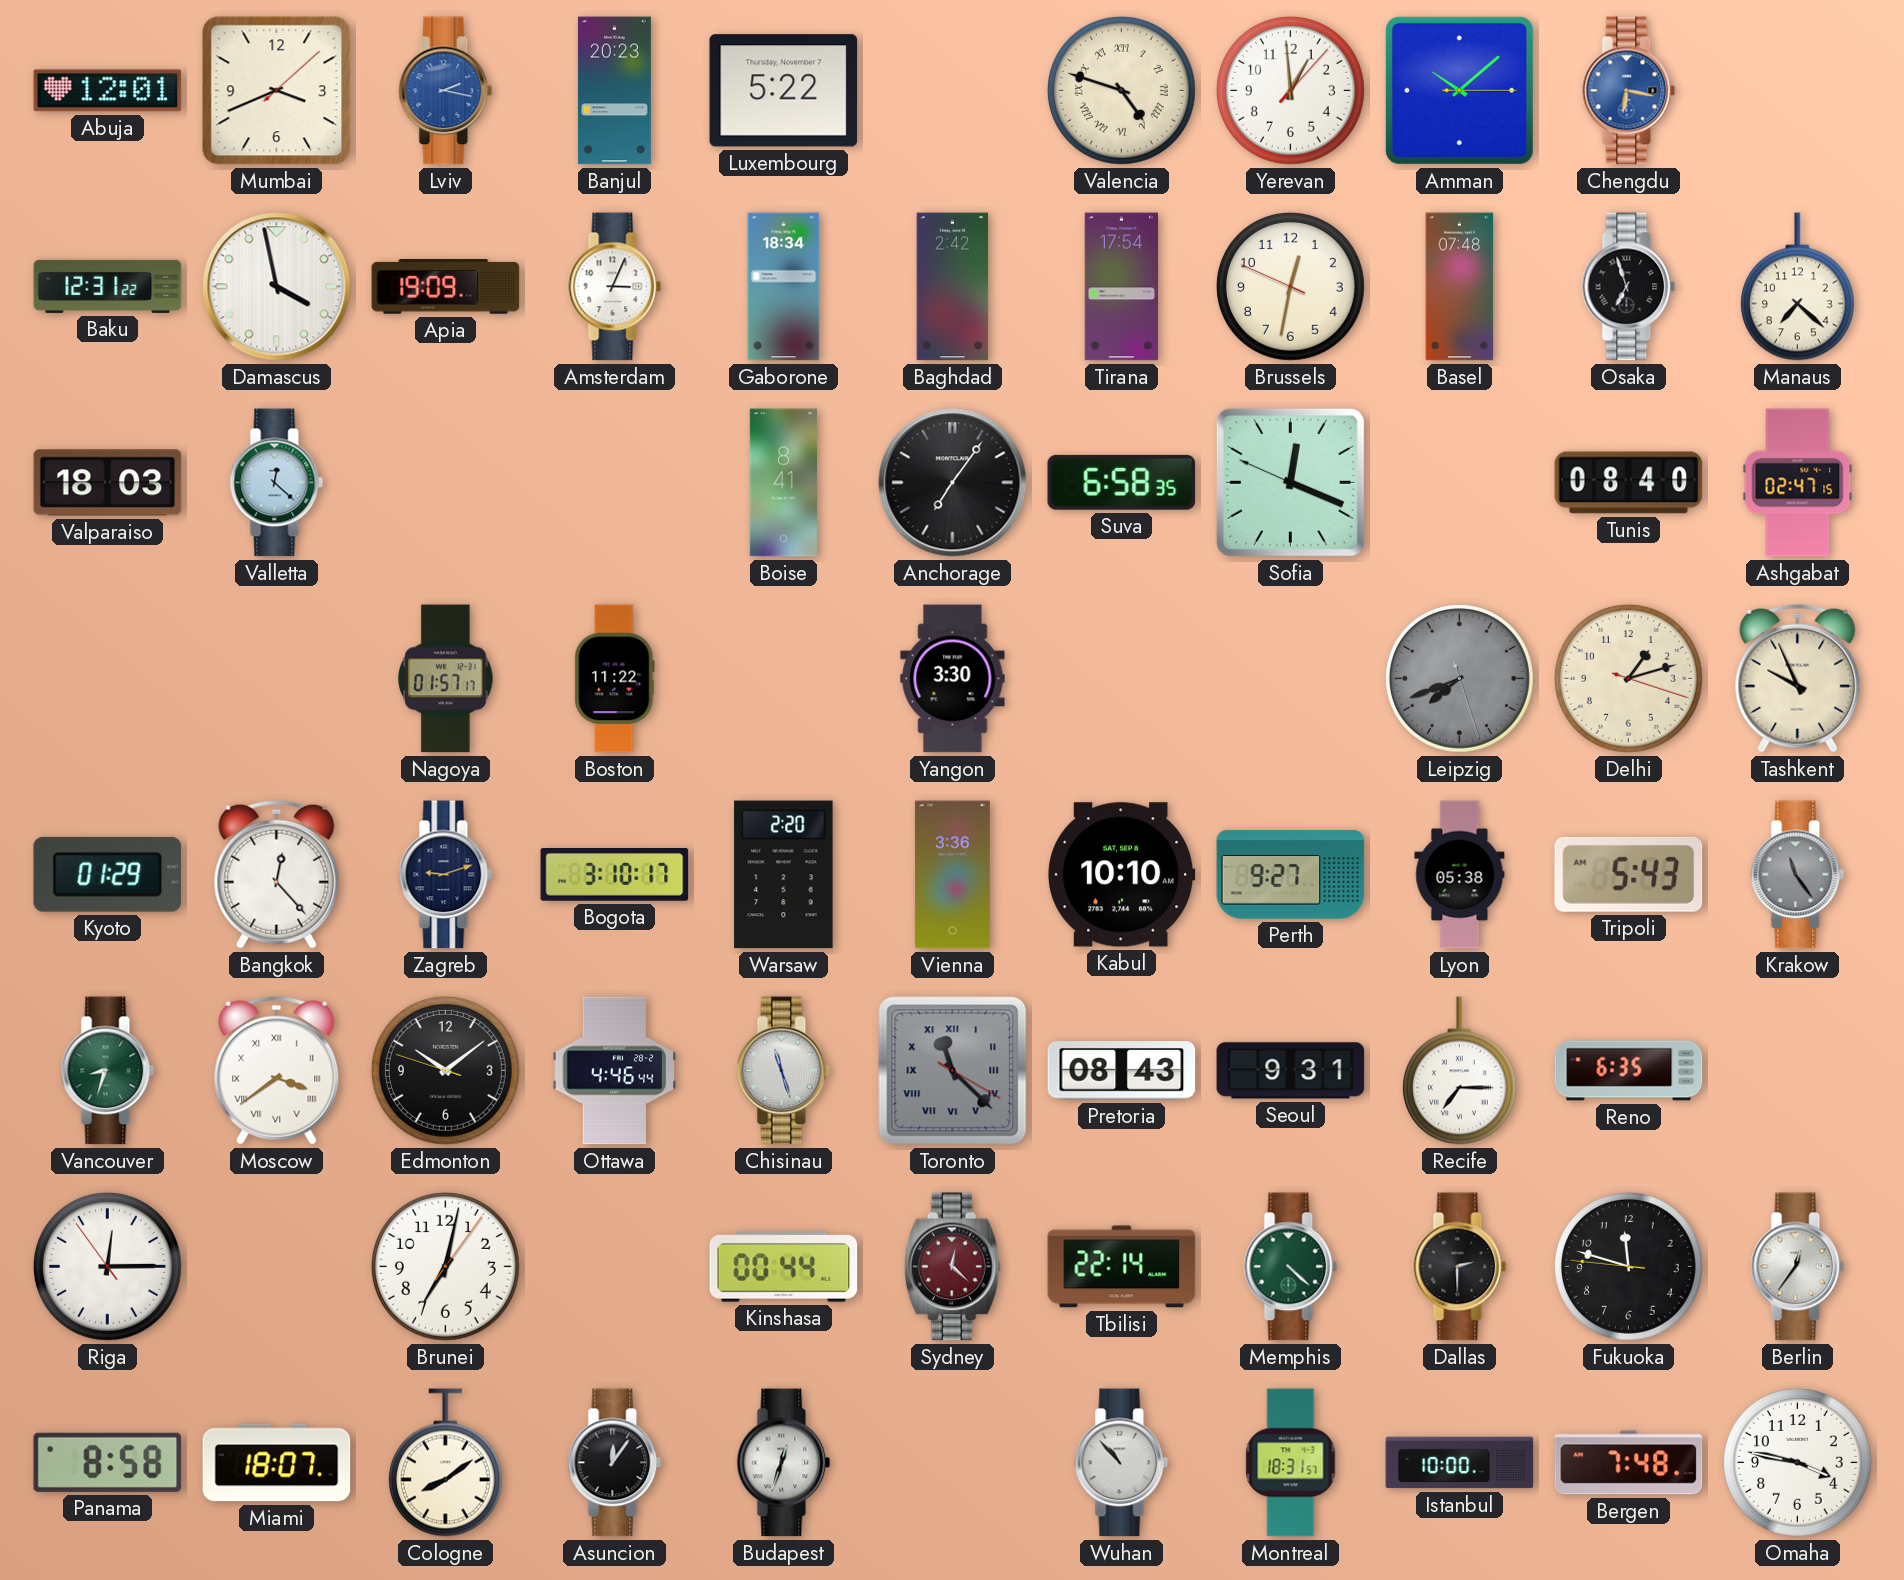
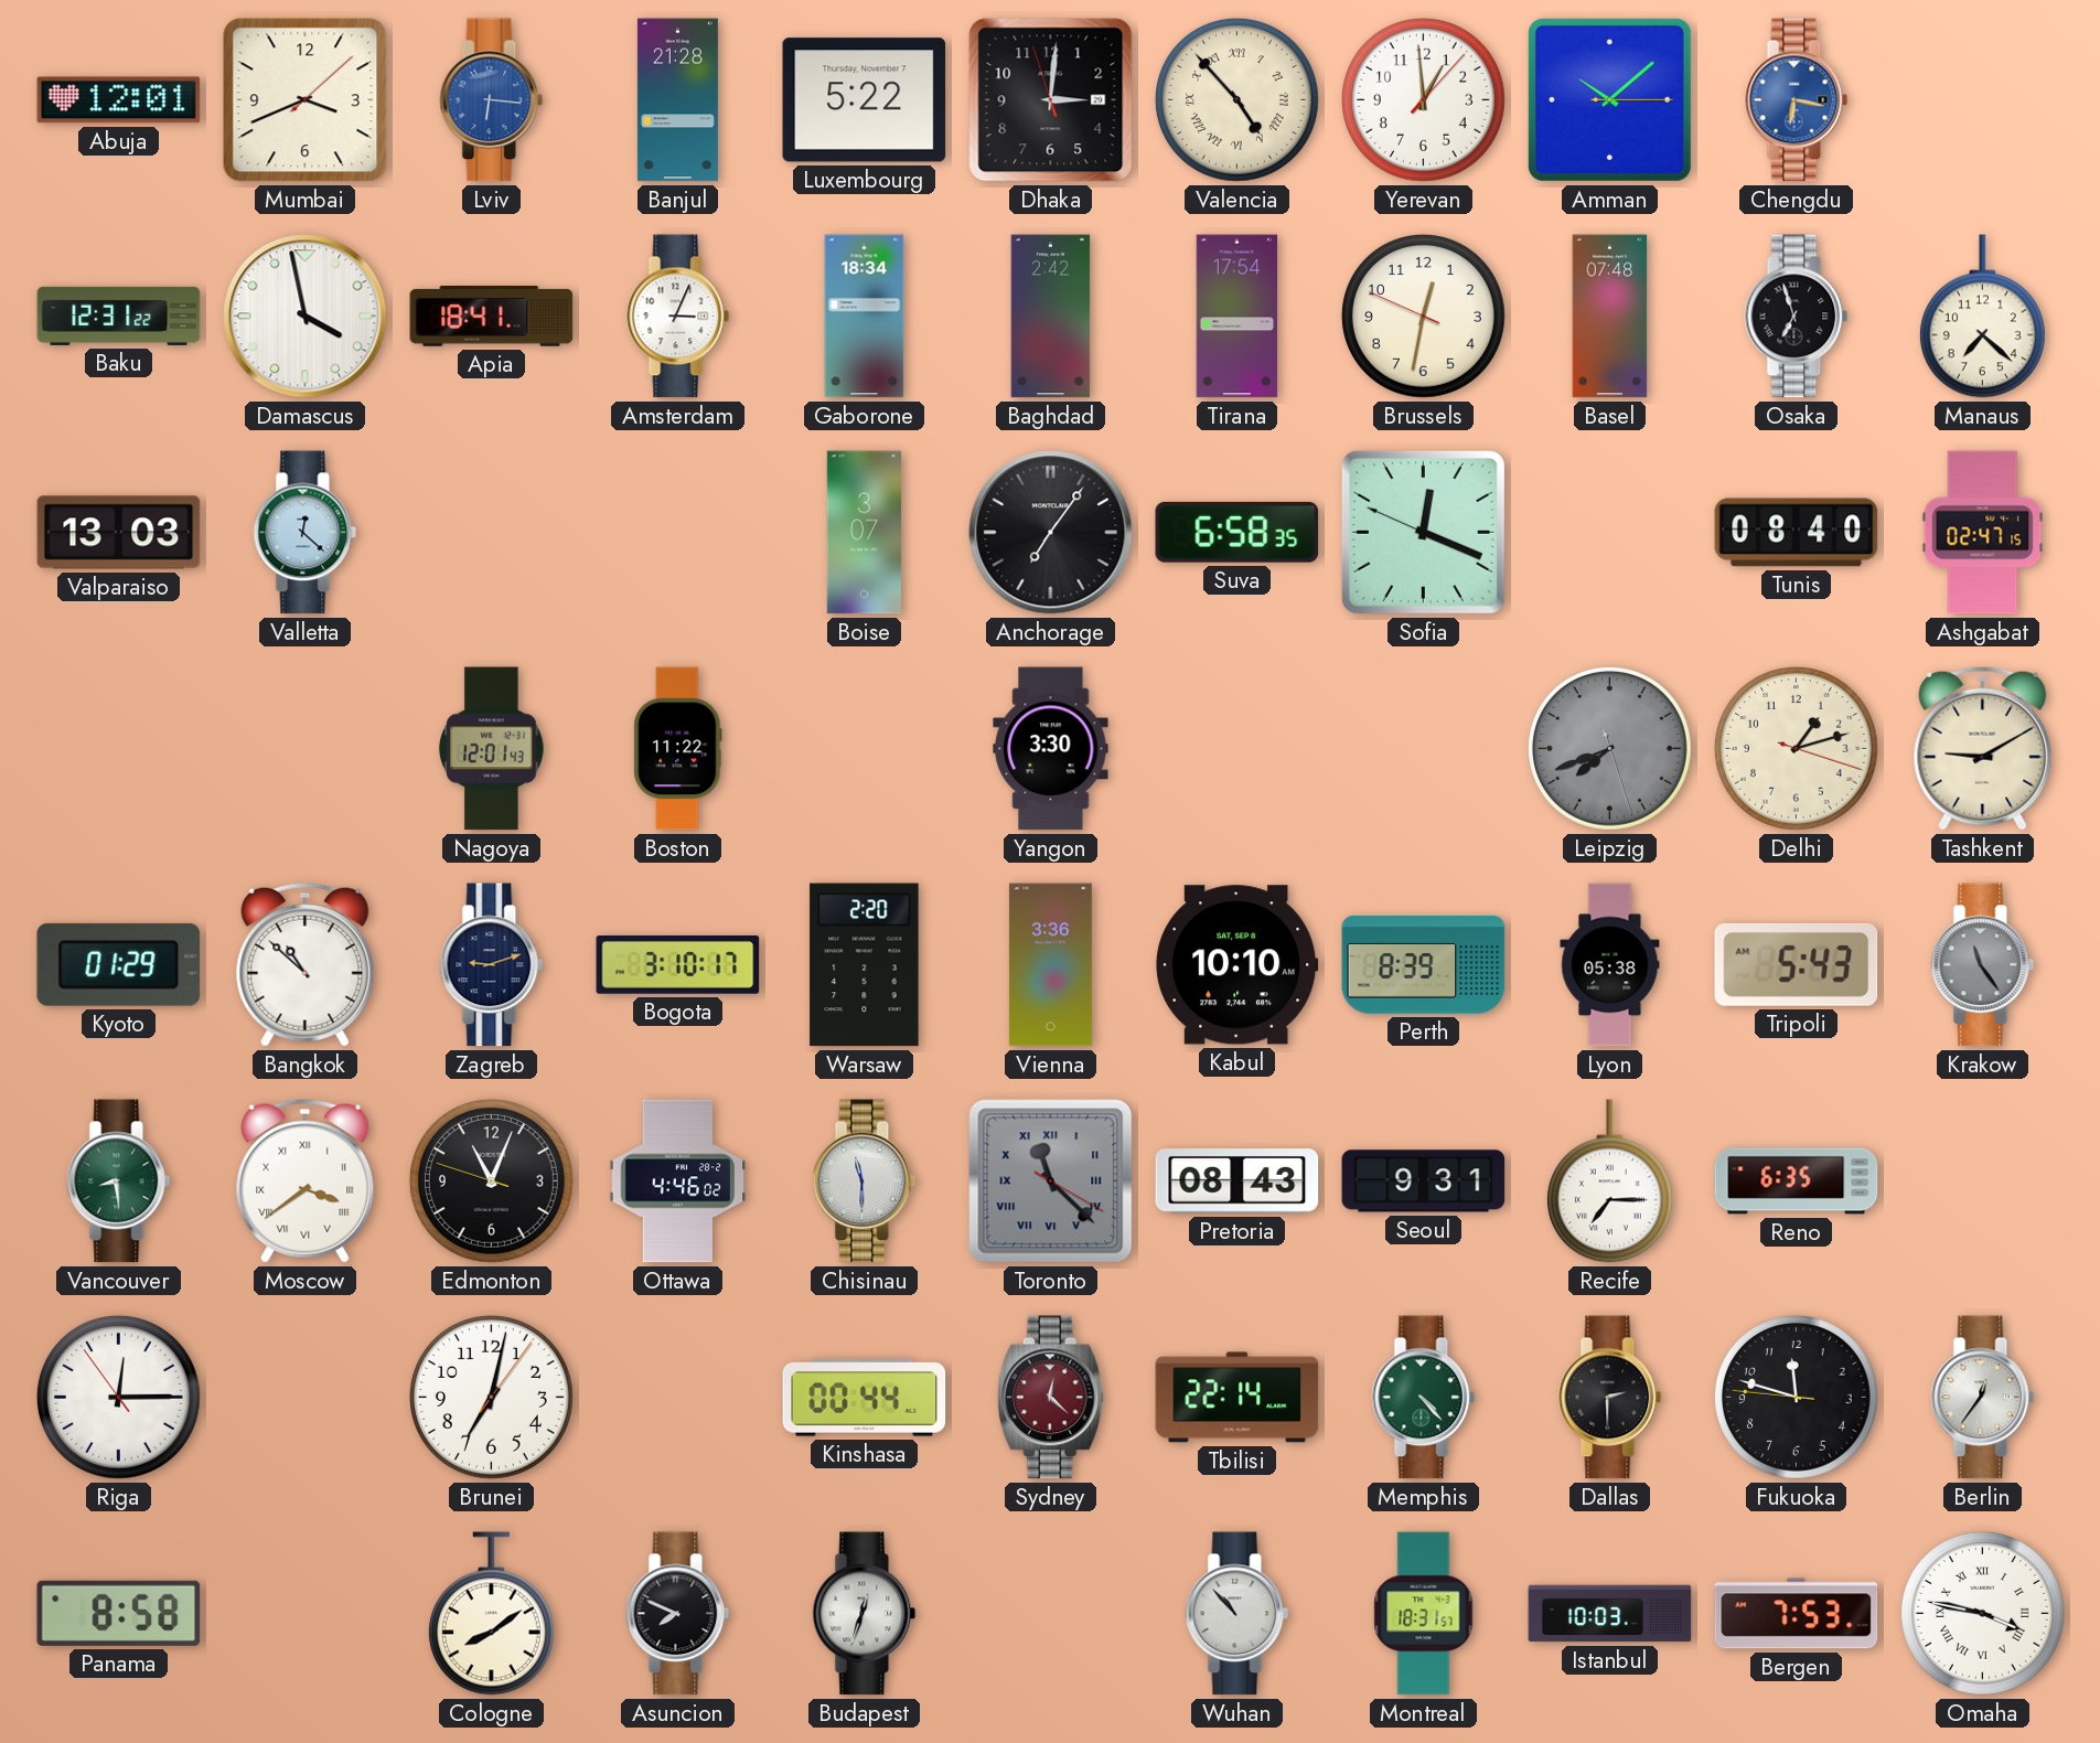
Lviv: 2:17 -> 6:16 (492, 100)
Banjul: 20:23 -> 21:28 (677, 100)
Dhaka: none -> 3:00 (1051, 100)
Valencia: 4:48 -> 4:53 (1236, 99)
Apia: 19:09 -> 18:41 (492, 317)
Valparaiso: 18:03 -> 13:03 (119, 533)
Boise: 8:41 -> 3:07 (864, 533)
Nagoya: 01:57 -> 12:01 (492, 749)
Tashkent: 9:56 -> 9:10 (1983, 748)
Bangkok: 12:23 -> 10:52 (306, 964)
Perth: 9:27 -> 8:39 (1424, 965)
Vancouver: 8:33 -> 8:29 (119, 1181)
Edmonton: 10:08 -> 11:03 (491, 1180)
Ottawa: 4:46:44 -> 4:46:02 (678, 1181)
Chisinau: 11:27 -> 11:30 (865, 1181)
Memphis: 4:22 -> 4:23 (1424, 1398)
Miami: 18:07 -> none (277, 1463)
Asuncion: 12:06 -> 7:49 (678, 1614)
Istanbul: 10:00 -> 10:03 (1610, 1614)
Bergen: 7:48 -> 7:53 (1797, 1614)
Omaha numerals: Arabic -> Roman (1982, 1613)
